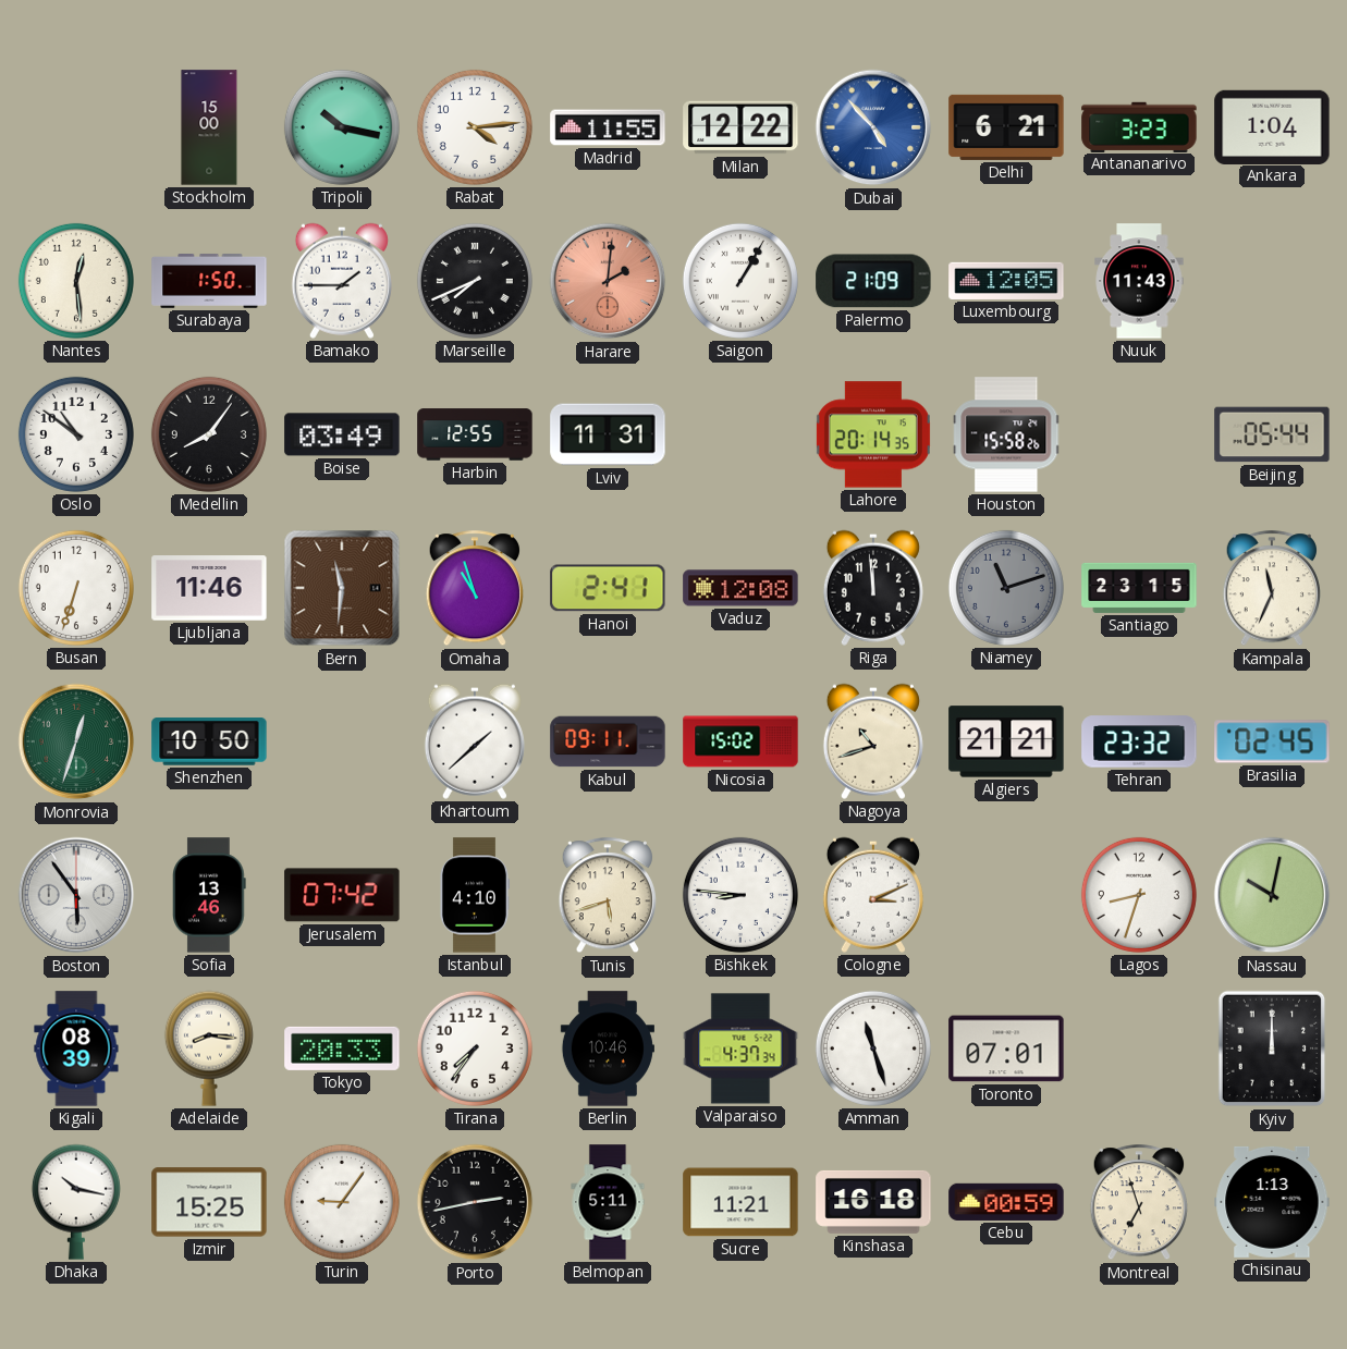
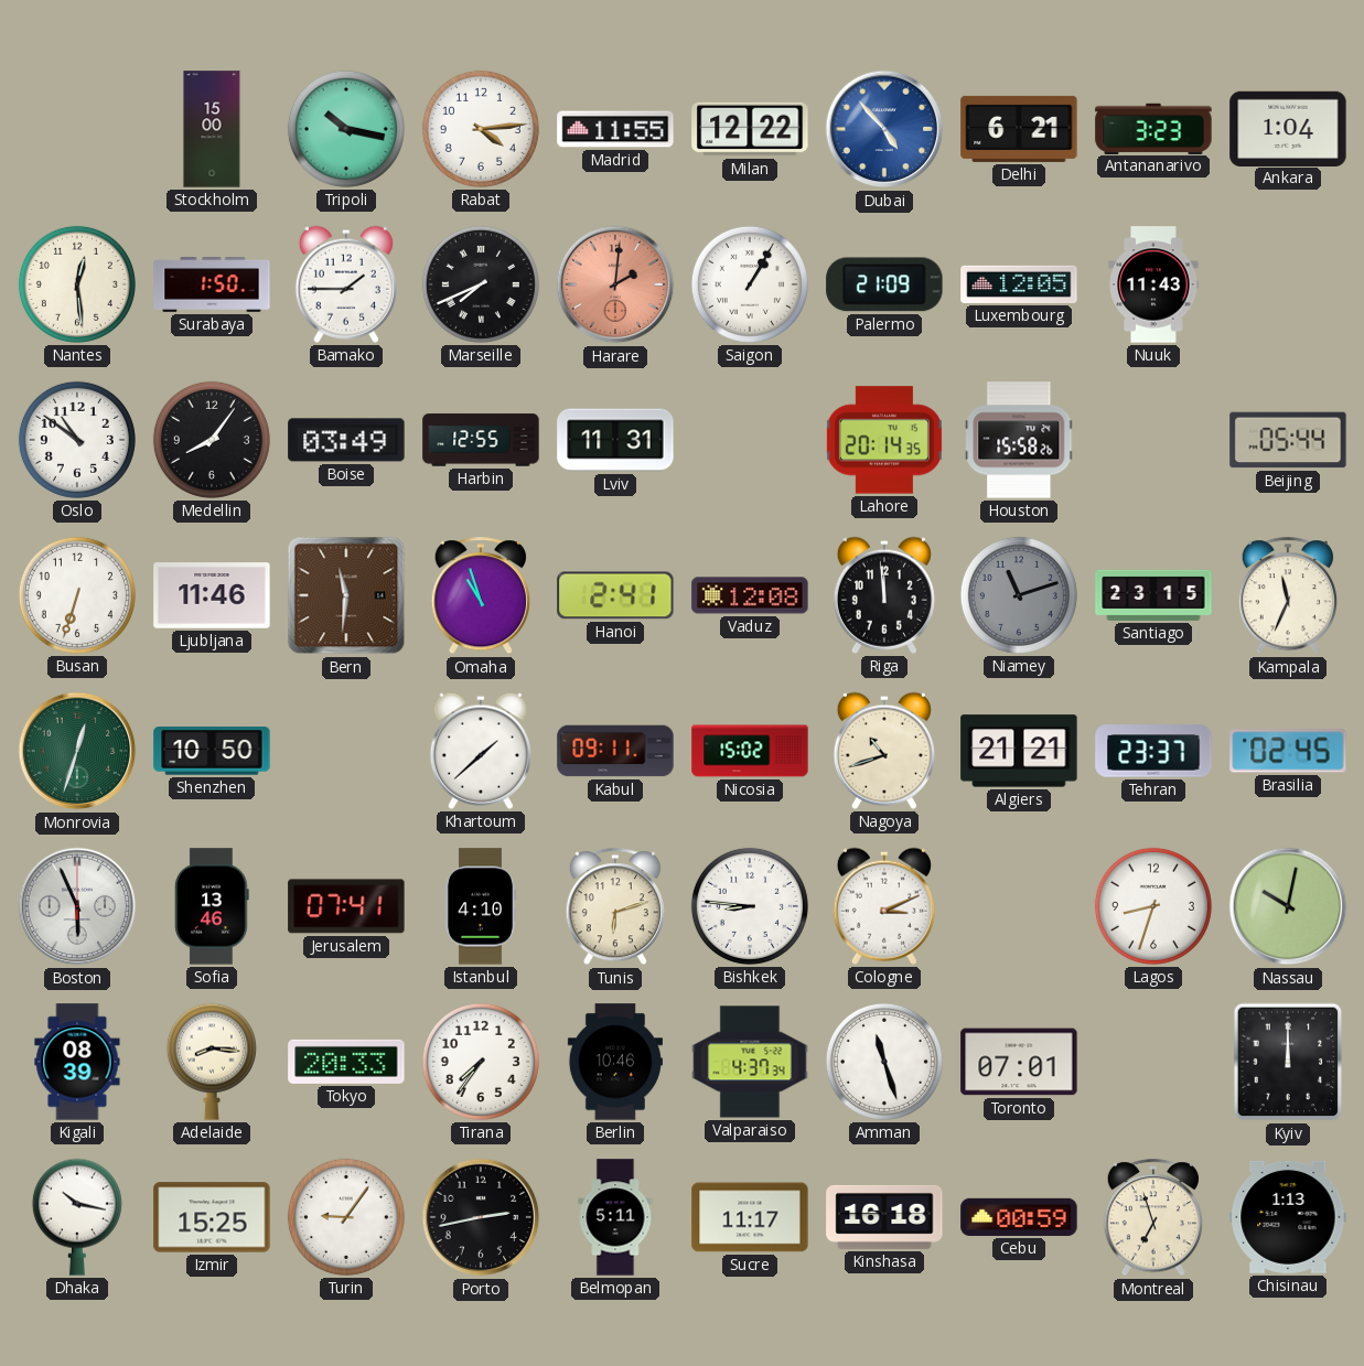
Tehran: 23:32 -> 23:37 (1153, 751)
Boston: 5:54 -> 5:56 (77, 906)
Jerusalem: 07:42 -> 07:41 (346, 906)
Tunis: 5:42 -> 6:12 (614, 907)
Sucre: 11:21 -> 11:17 (750, 1217)
